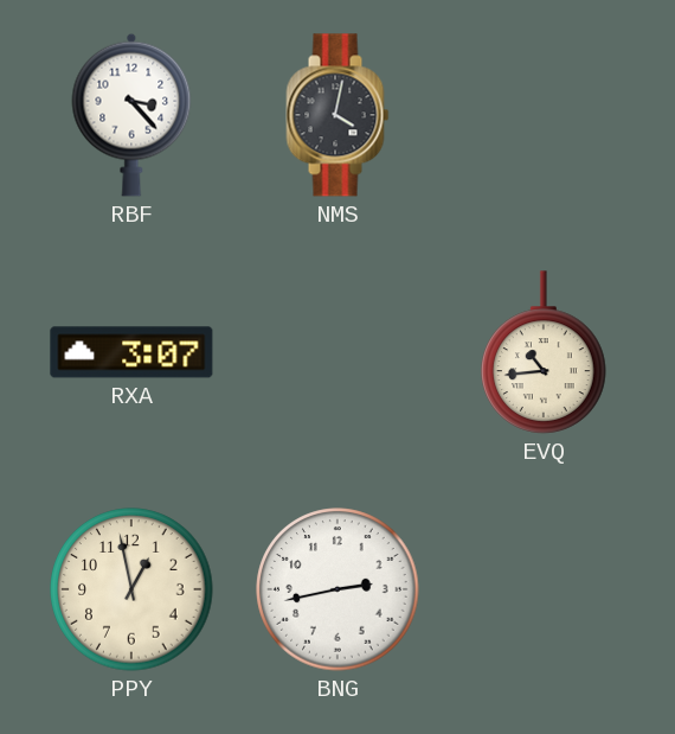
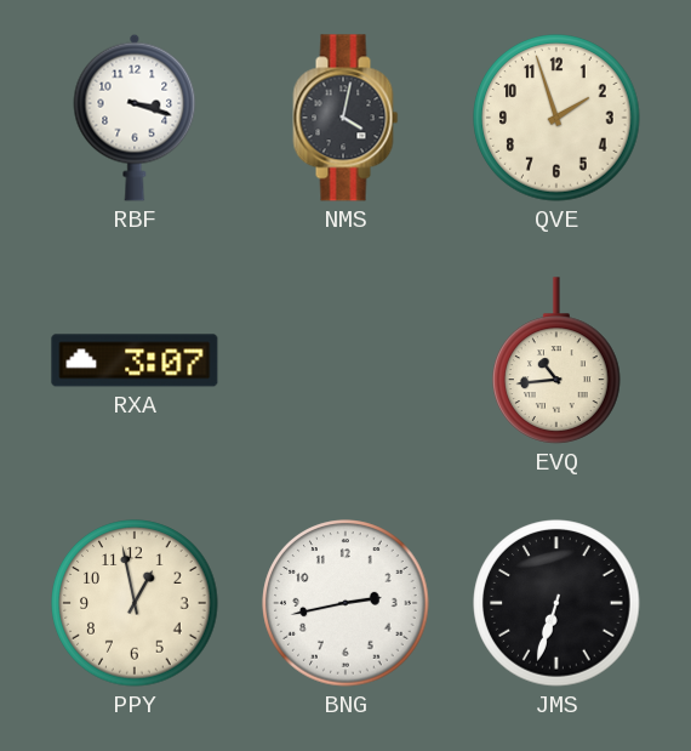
RBF: 3:23 -> 3:18 (135, 118)
QVE: none -> 1:57 (556, 118)
JMS: none -> 6:33 (556, 603)
